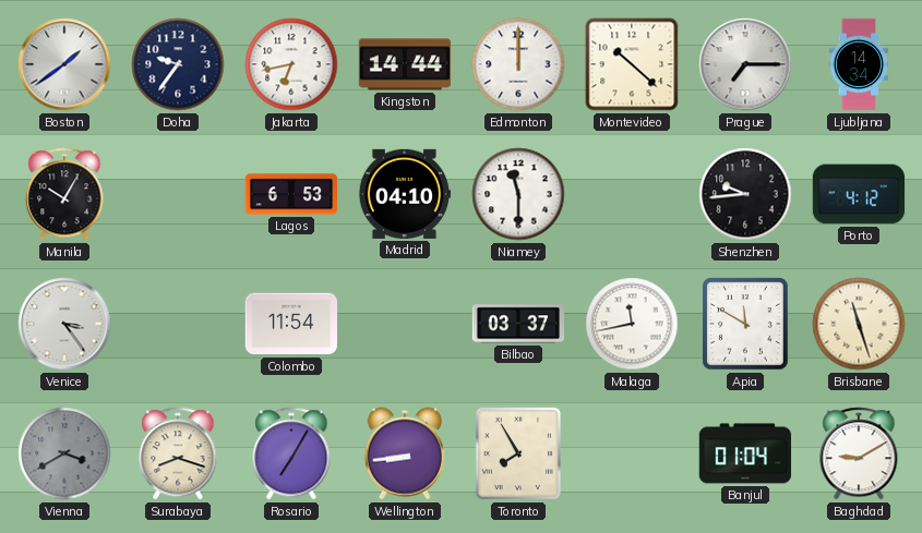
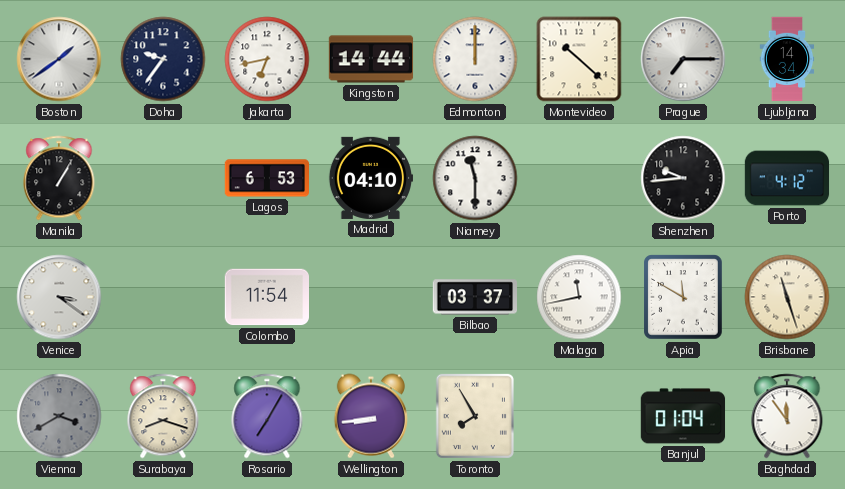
Manila: 10:05 -> 1:05 (59, 178)
Venice: 3:24 -> 3:21 (59, 297)
Baghdad: 9:10 -> 11:54 (787, 416)
